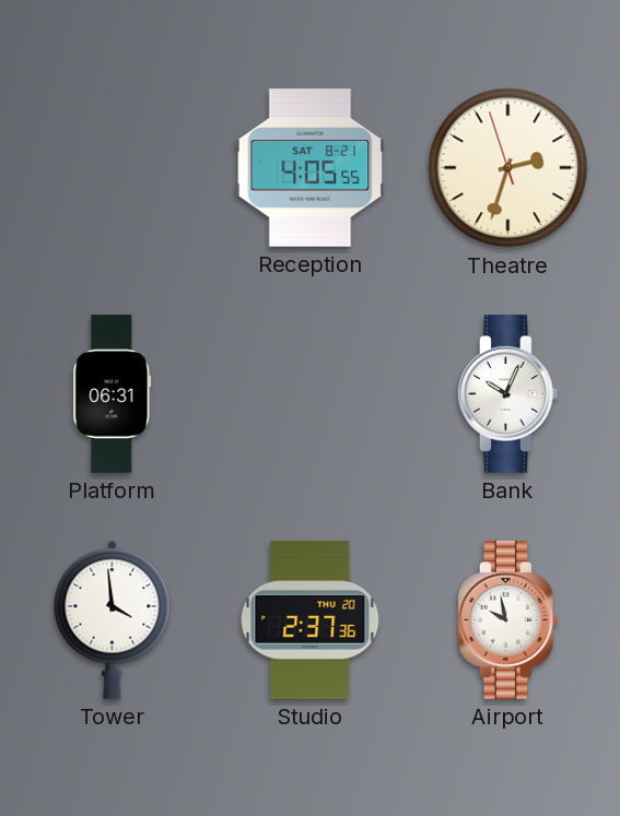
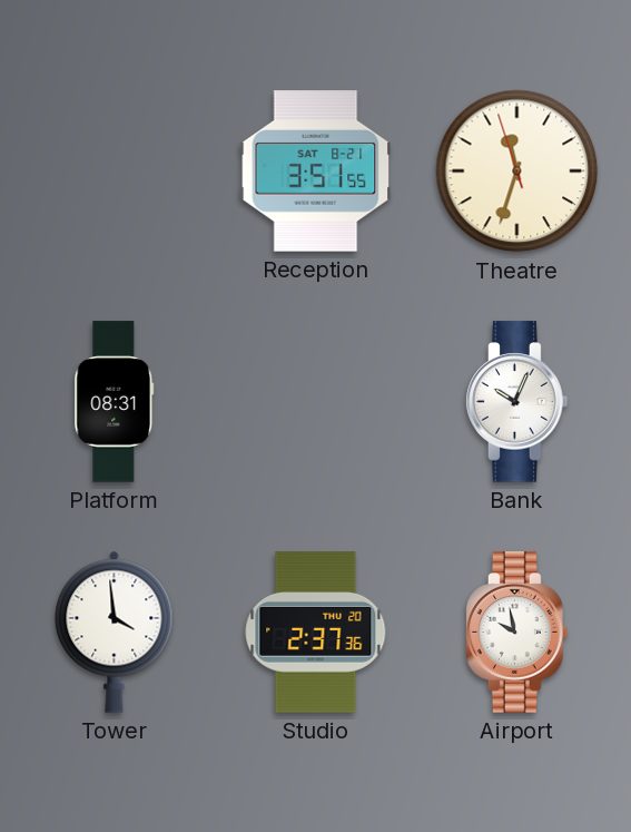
Reception: 4:05 -> 3:51 (316, 172)
Theatre: 2:32 -> 11:32 (517, 172)
Platform: 06:31 -> 08:31 (115, 402)
